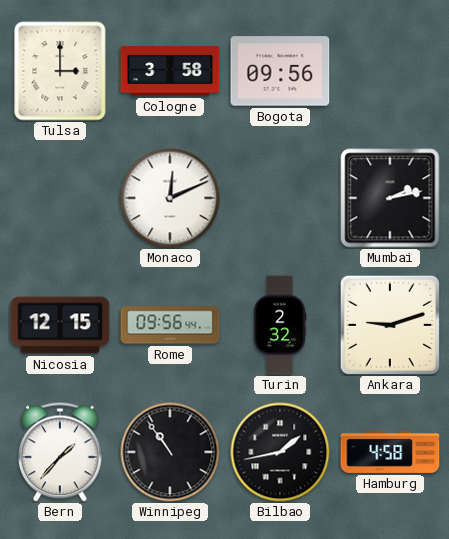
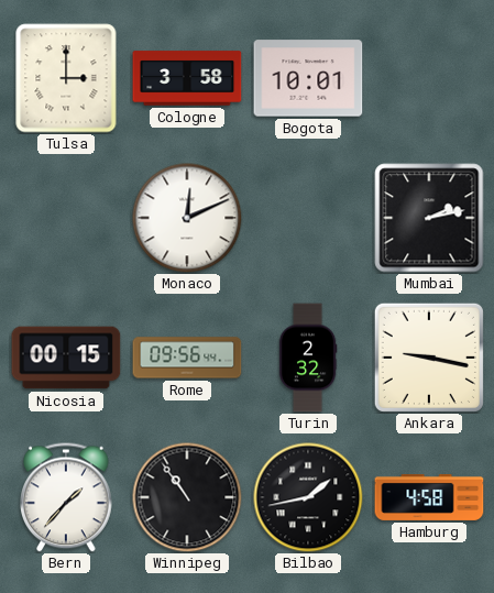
Bogota: 09:56 -> 10:01 (308, 78)
Nicosia: 12:15 -> 00:15 (66, 358)
Ankara: 9:12 -> 9:17 (429, 358)
